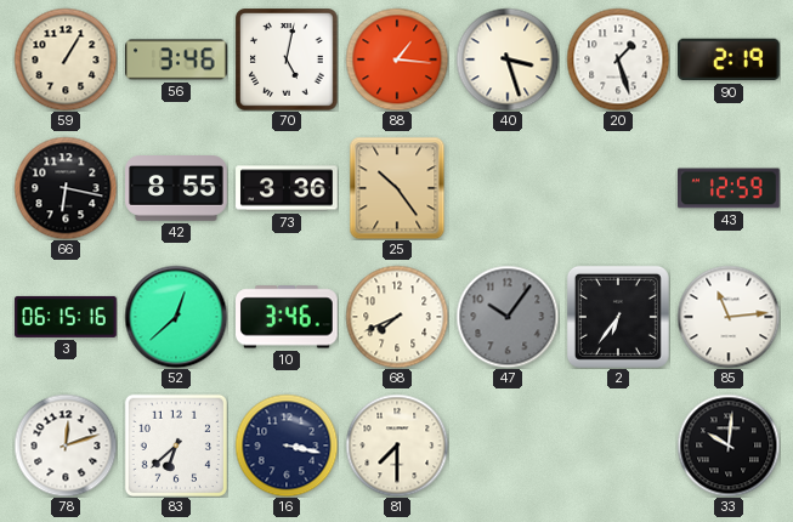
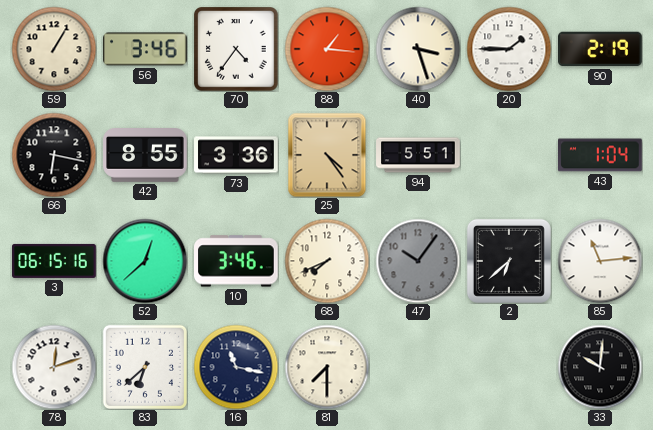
70: 5:02 -> 4:36 (237, 50)
20: 1:27 -> 1:45 (509, 49)
25: 10:24 -> 4:24 (327, 155)
94: none -> 5:51 (418, 155)
43: 12:59 -> 1:04 (601, 155)
2: 6:36 -> 6:38 (509, 261)
16: 3:17 -> 11:17 (236, 367)
